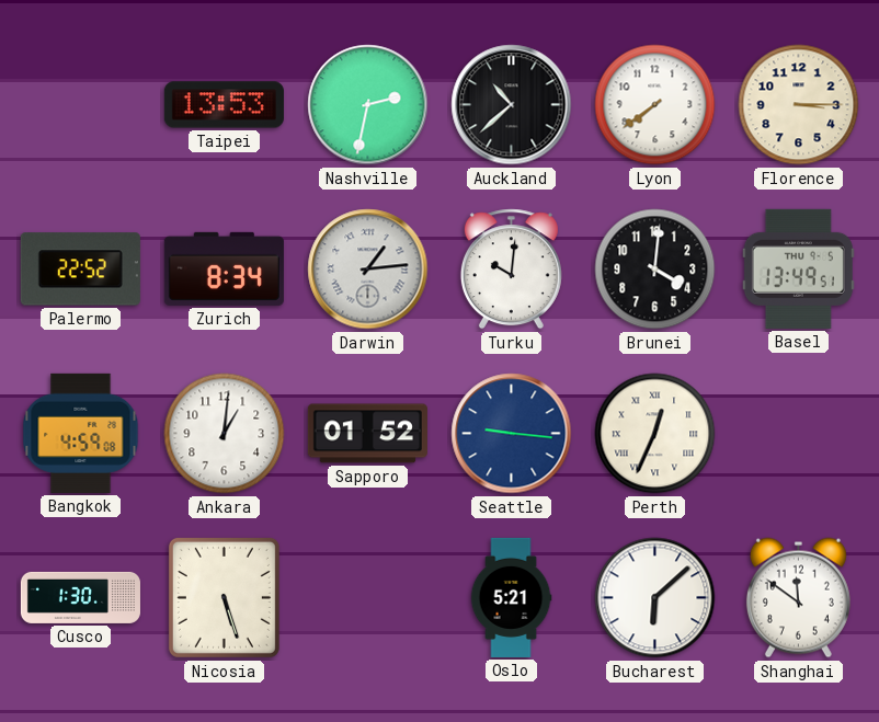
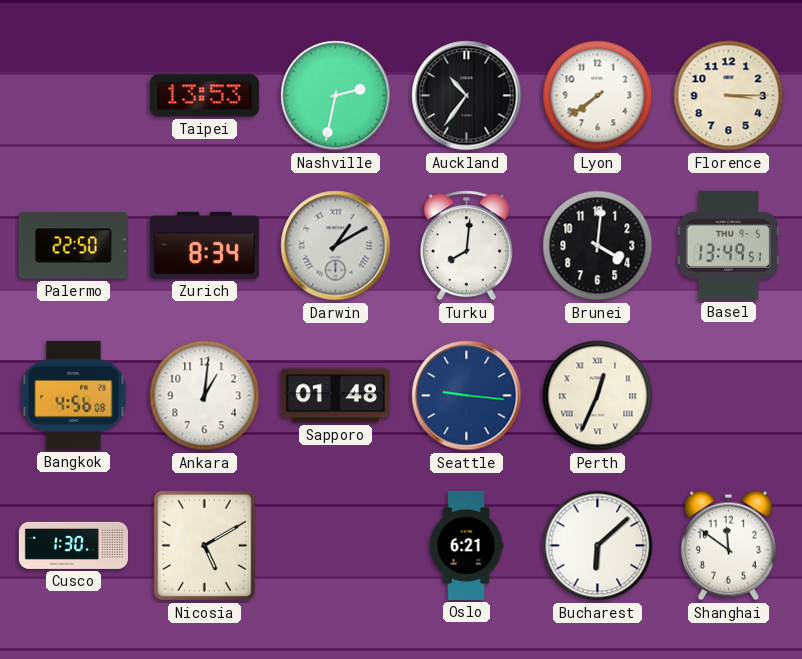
Auckland: 10:38 -> 10:36 (467, 96)
Palermo: 22:52 -> 22:50 (73, 246)
Darwin: 1:14 -> 1:10 (336, 246)
Turku: 10:01 -> 8:01 (466, 246)
Bangkok: 4:59 -> 4:56 (74, 395)
Sapporo: 01:52 -> 01:48 (335, 396)
Nicosia: 5:27 -> 5:10 (204, 545)
Oslo: 5:21 -> 6:21 (466, 545)
